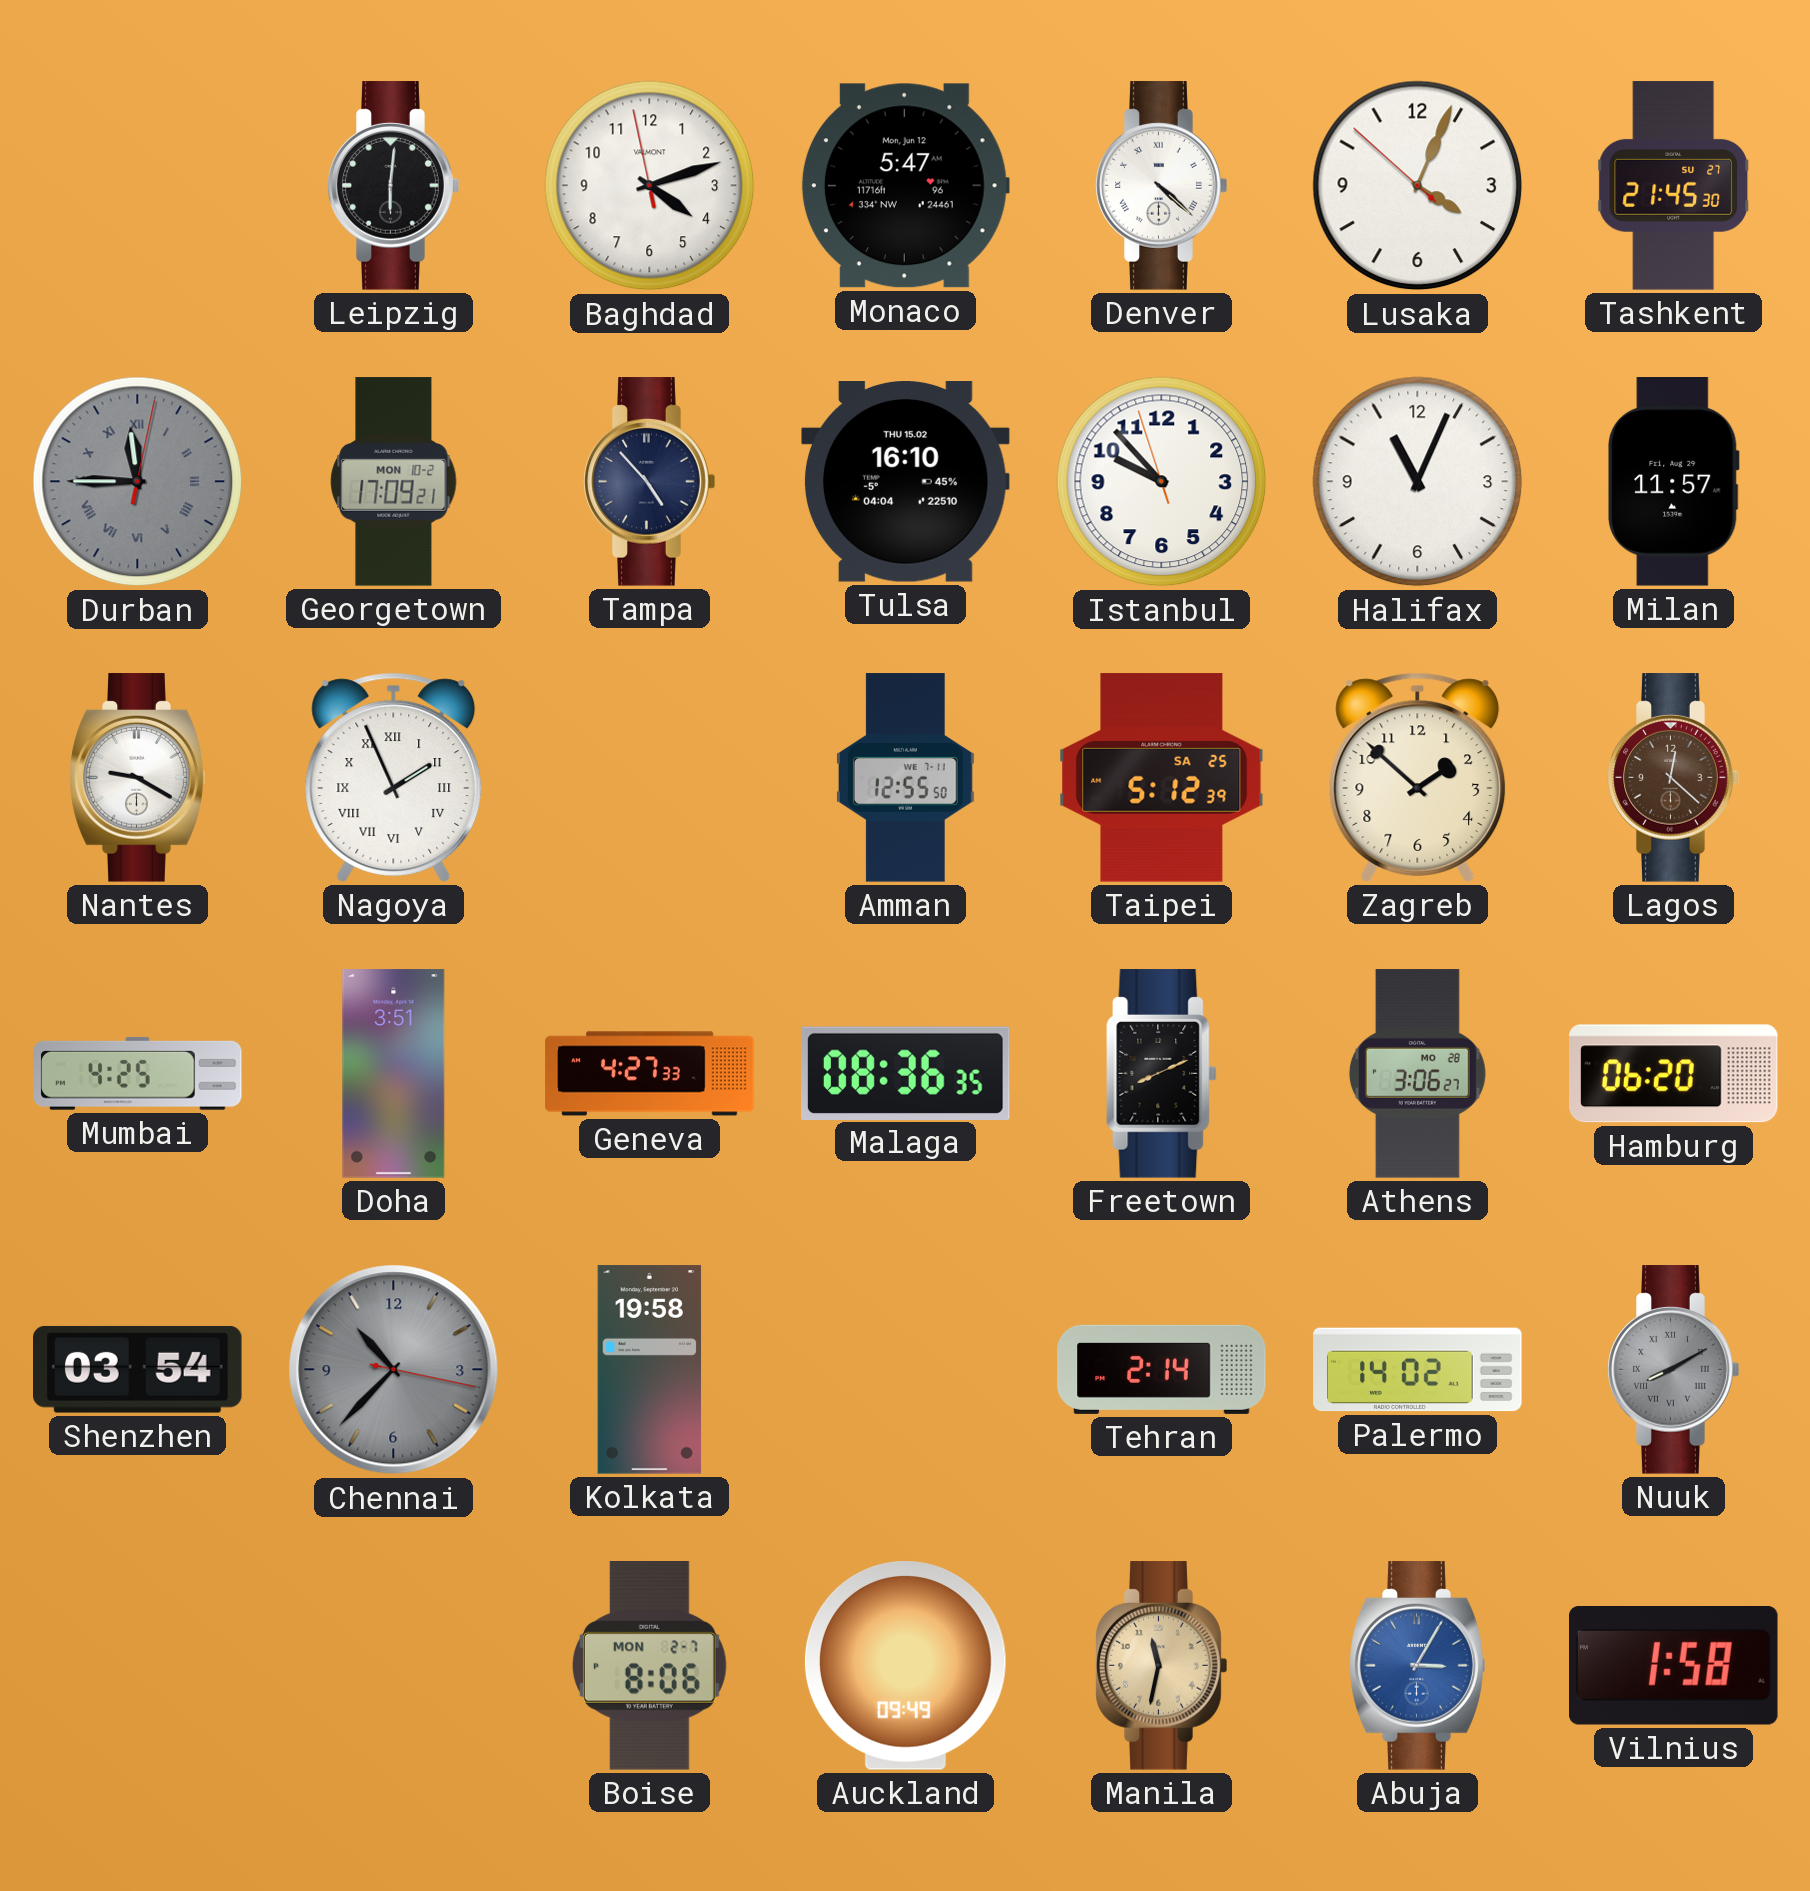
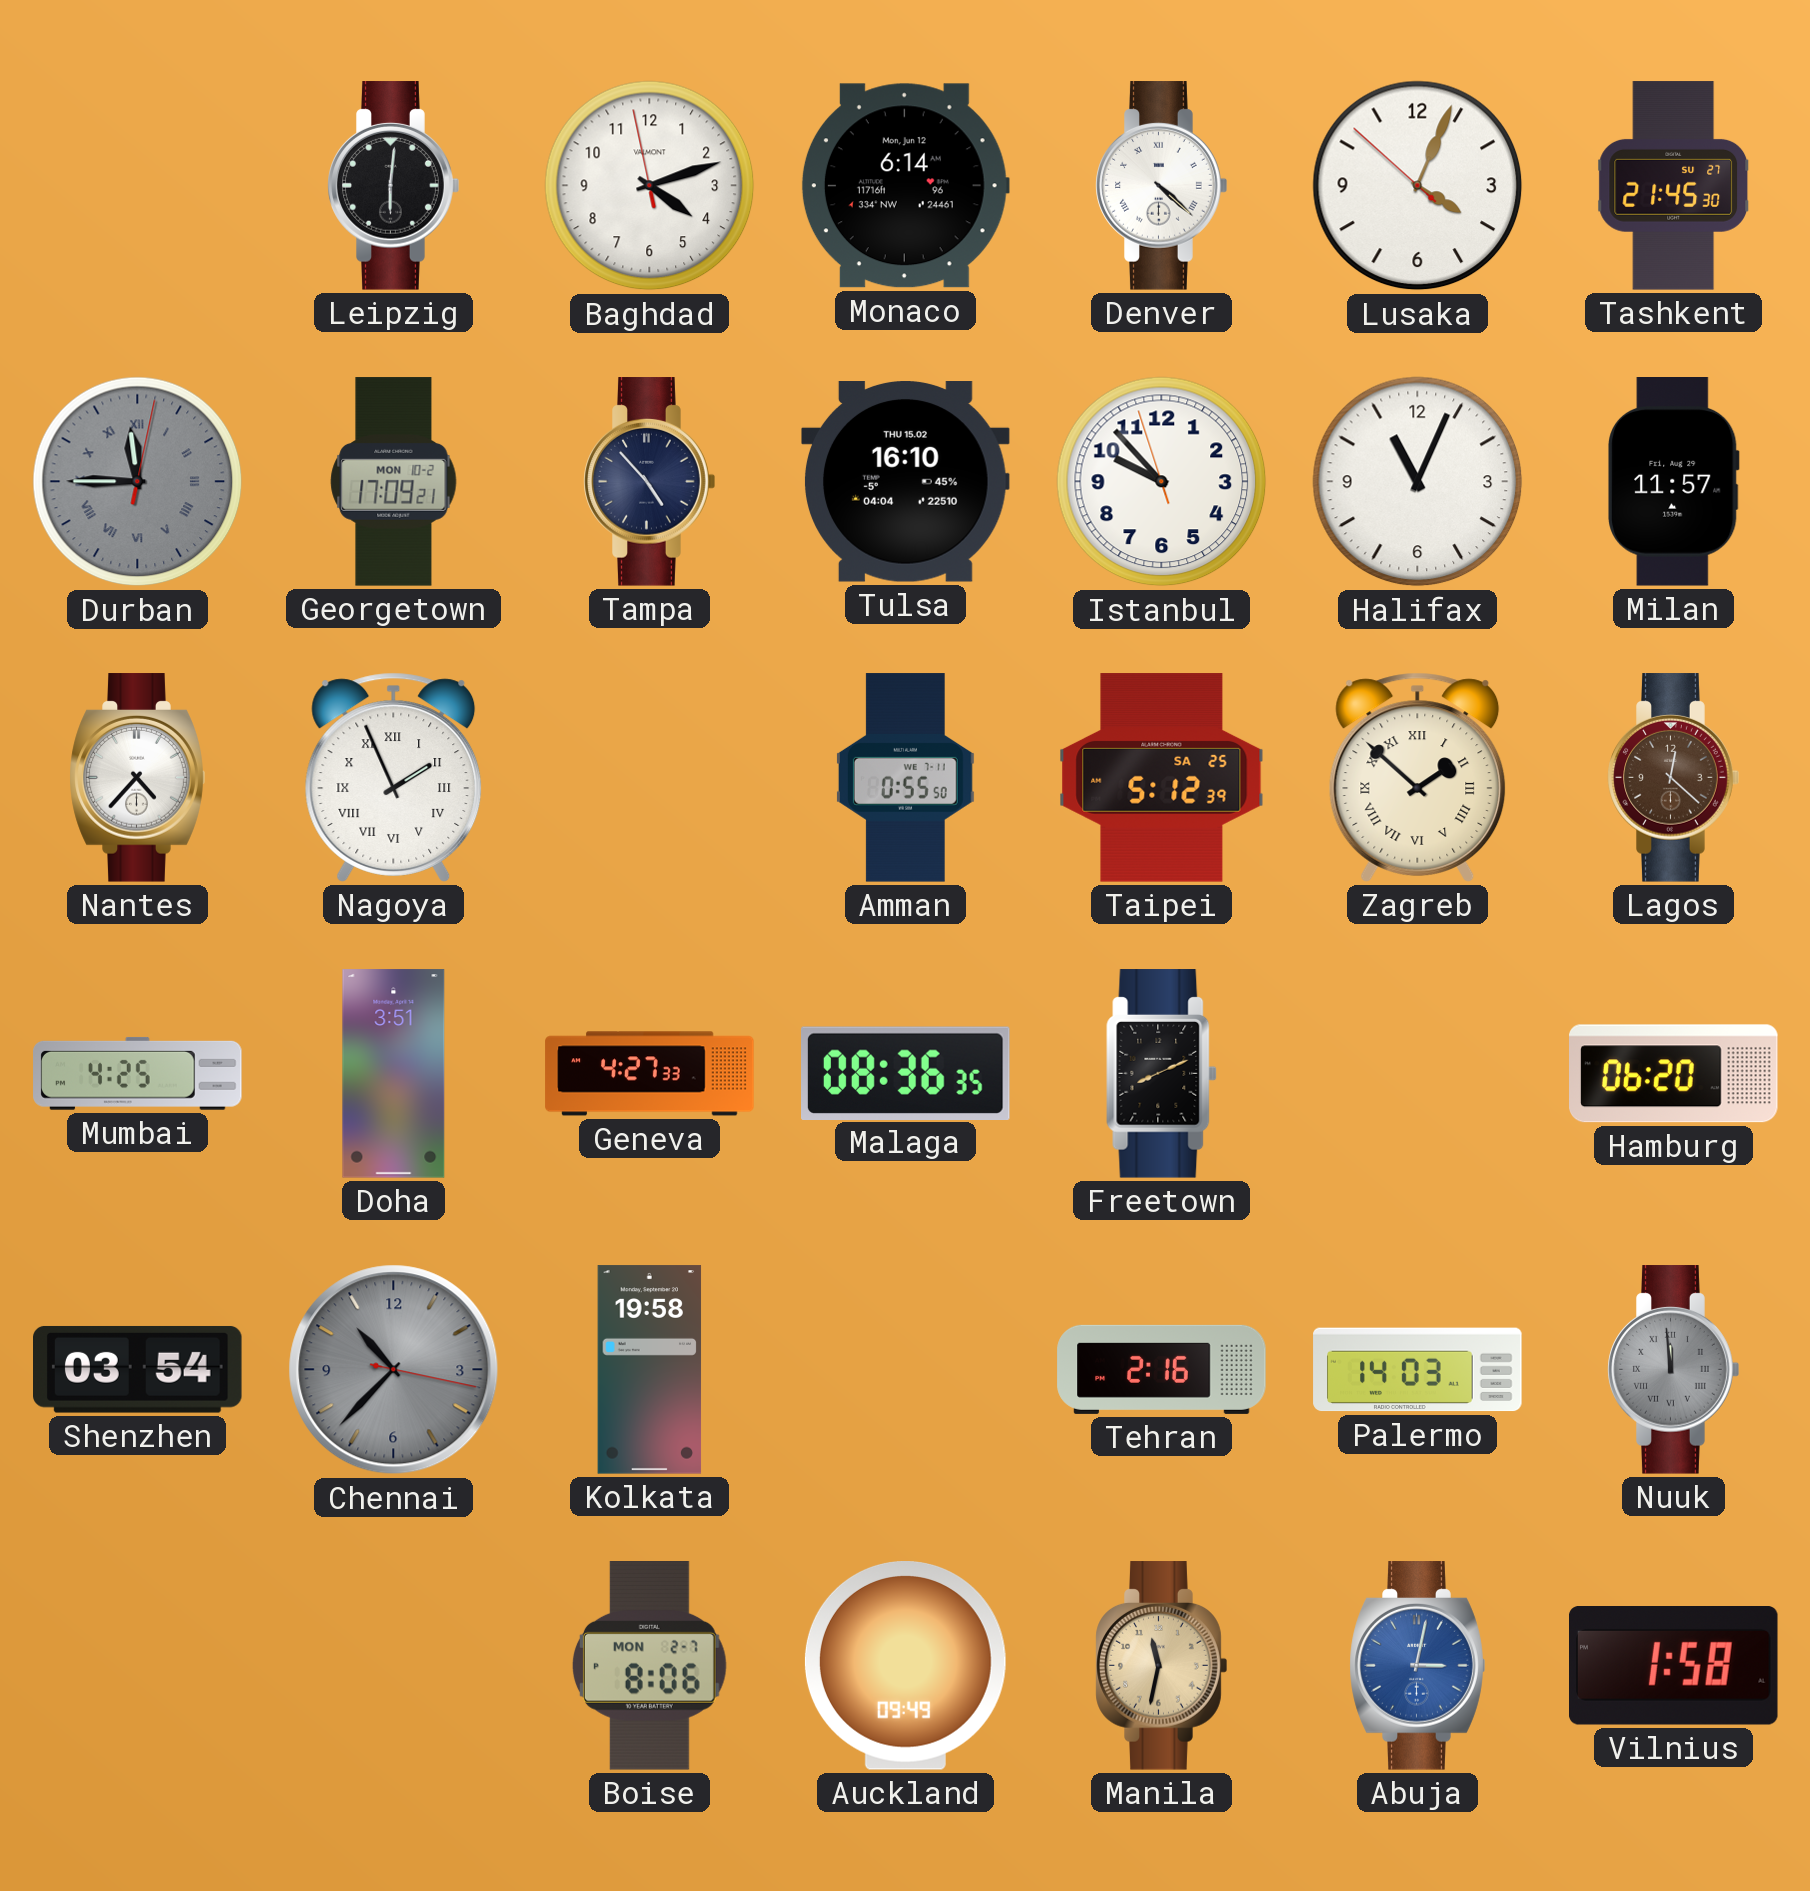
Monaco: 5:47 -> 6:14 (905, 186)
Nantes: 9:20 -> 4:37 (138, 778)
Amman: 12:55 -> 0:55 (905, 778)
Zagreb numerals: Arabic -> Roman (1418, 777)
Athens: 3:06 -> none (1417, 1074)
Tehran: 2:14 -> 2:16 (1162, 1369)
Palermo: 14:02 -> 14:03 (1418, 1370)
Nuuk: 8:10 -> 11:59 (1674, 1370)
Abuja: 3:05 -> 3:02 (1418, 1666)
